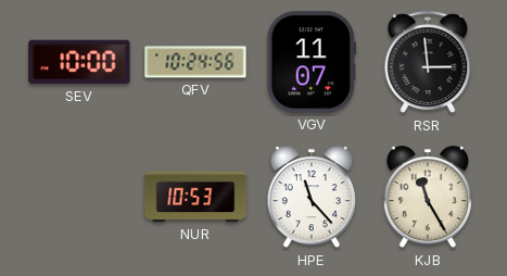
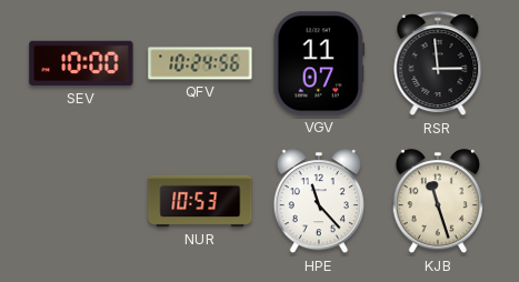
KJB: 11:25 -> 11:27 (438, 202)
